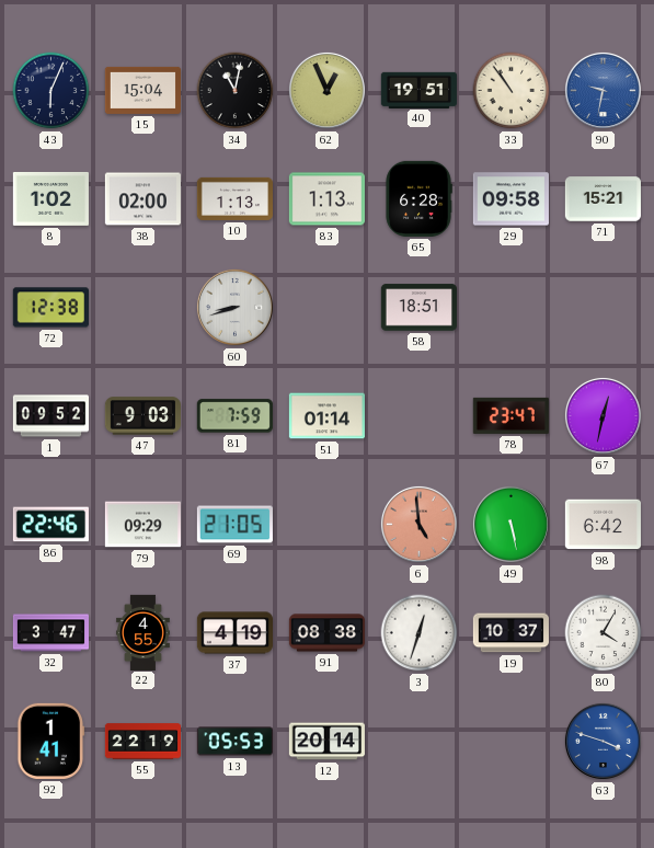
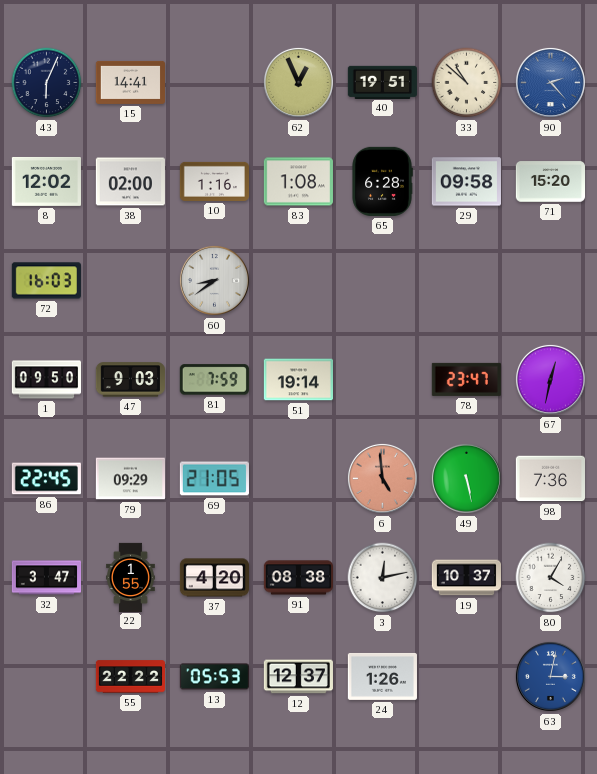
15: 15:04 -> 14:41 (130, 82)
34: 11:02 -> none (236, 91)
33: 10:54 -> 10:52 (467, 83)
90: 9:32 -> 2:23 (550, 82)
8: 1:02 -> 12:02 (46, 181)
10: 1:13 -> 1:16 (214, 181)
83: 1:13 -> 1:08 (298, 182)
71: 15:21 -> 15:20 (550, 182)
72: 12:38 -> 16:03 (46, 281)
60: 8:42 -> 8:39 (214, 280)
58: 18:51 -> none (418, 308)
1: 09:52 -> 09:50 (46, 380)
51: 01:14 -> 19:14 (298, 380)
86: 22:46 -> 22:45 (46, 479)
98: 6:42 -> 7:36 (550, 479)
22: 4:55 -> 1:55 (131, 577)
37: 4:19 -> 4:20 (214, 578)
3: 12:33 -> 12:13 (383, 578)
92: 1:41 -> none (51, 741)
55: 22:19 -> 22:22 (130, 677)
12: 20:14 -> 12:37 (298, 677)
24: none -> 1:26 (382, 676)
63: 3:48 -> 3:02 (550, 676)
